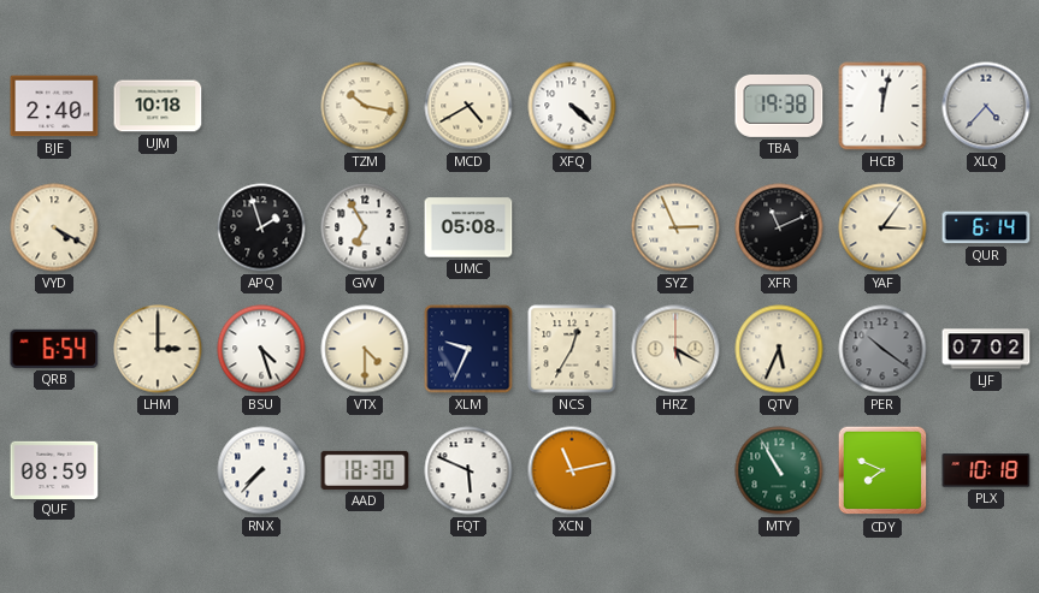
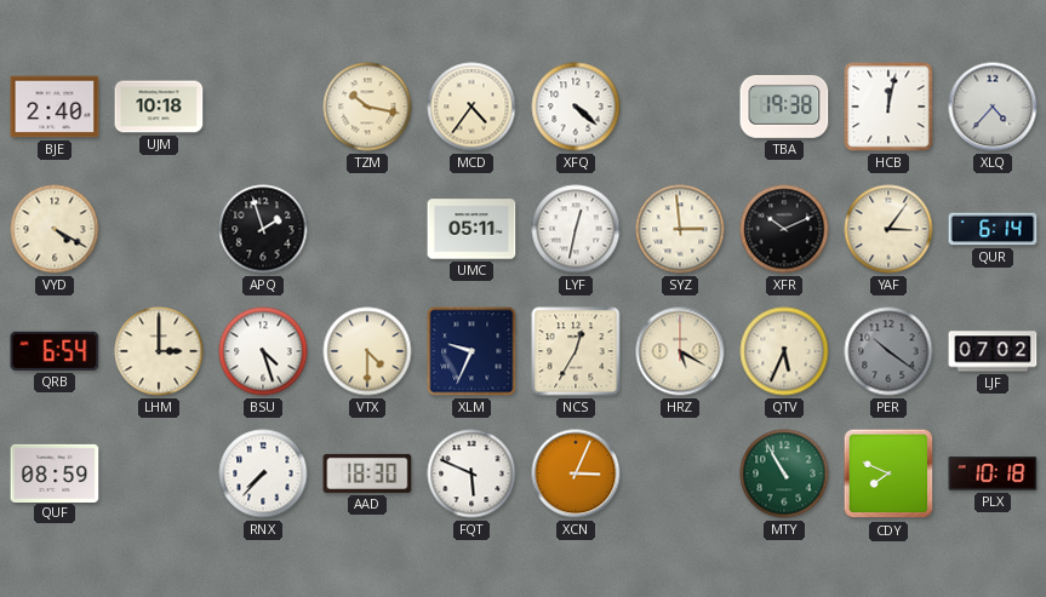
MCD: 4:40 -> 4:36 (471, 107)
GVV: 6:55 -> none (365, 227)
UMC: 05:08 -> 05:11 (471, 229)
LYF: none -> 12:32 (576, 229)
SYZ: 2:56 -> 2:59 (680, 229)
XFR: 11:11 -> 10:11 (784, 229)
XCN: 11:13 -> 3:04 (576, 473)
